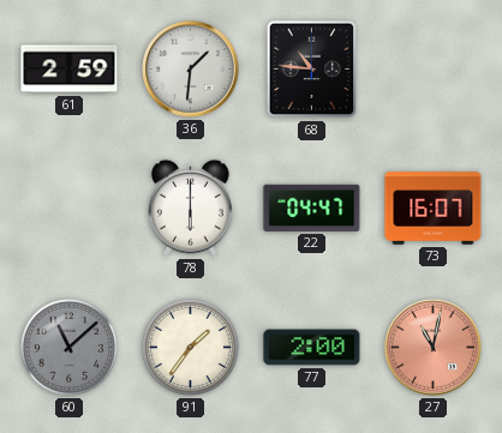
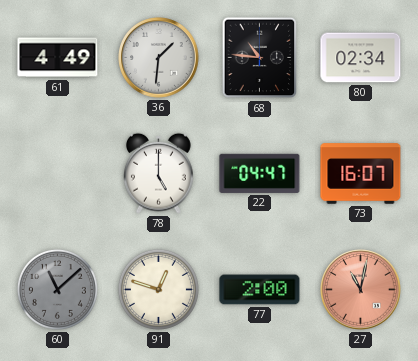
61: 2:59 -> 4:49 (58, 58)
80: none -> 02:34 (361, 58)
78: 6:00 -> 5:00 (159, 173)
91: 1:36 -> 12:48 (158, 289)
